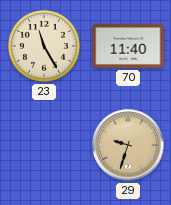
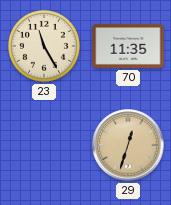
70: 11:40 -> 11:35 (128, 46)
29: 9:33 -> 12:33 (128, 145)
